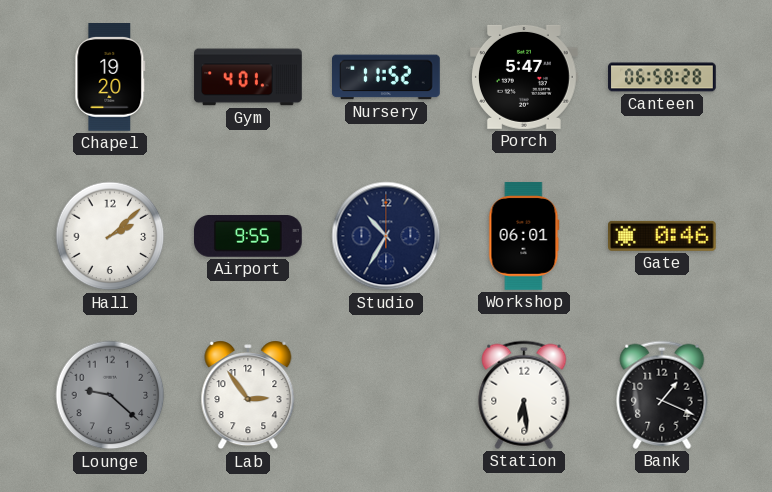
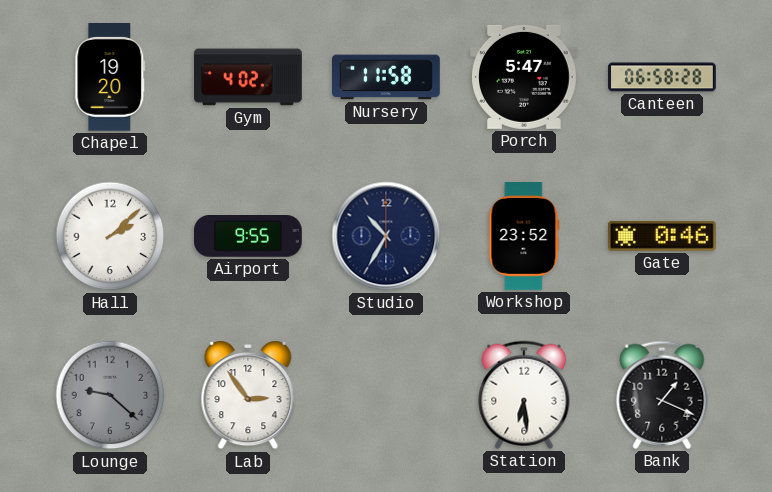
Gym: 4:01 -> 4:02 (248, 77)
Nursery: 11:52 -> 11:58 (386, 77)
Workshop: 06:01 -> 23:52 (524, 236)
